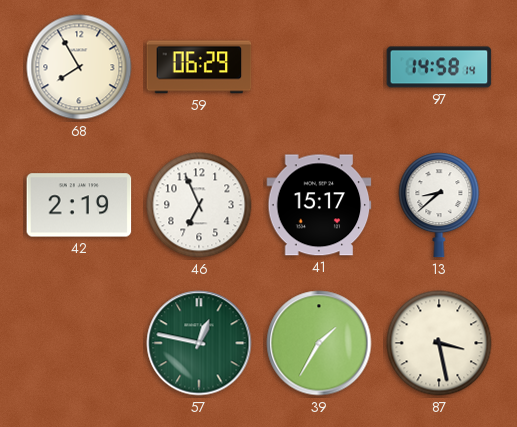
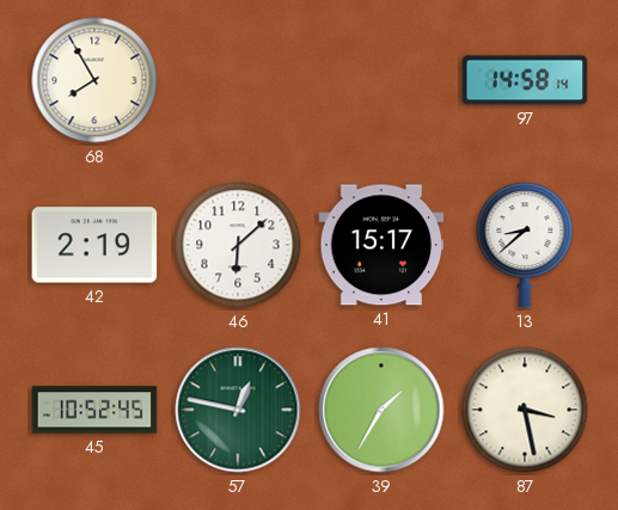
59: 06:29 -> none (199, 67)
46: 6:56 -> 6:08 (238, 245)
45: none -> 10:52 (94, 410)
